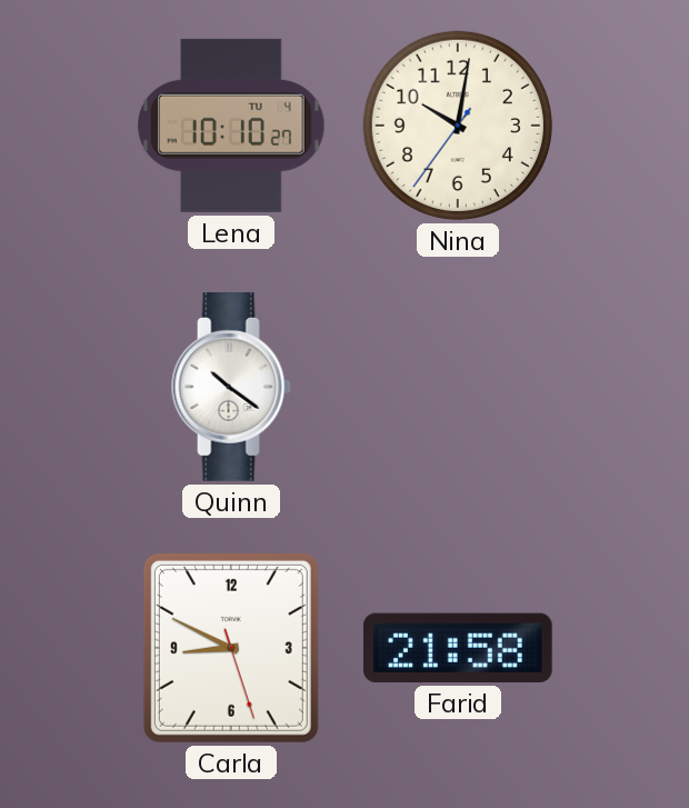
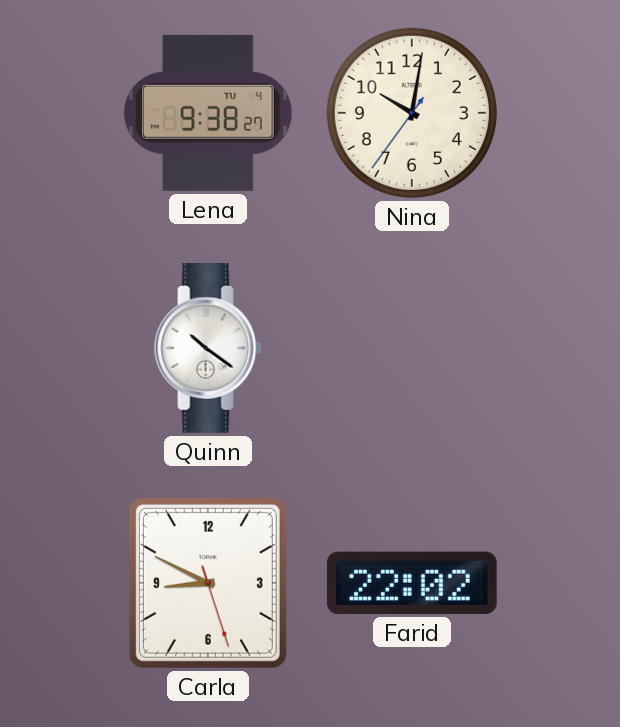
Lena: 10:10 -> 9:38 (208, 113)
Farid: 21:58 -> 22:02 (412, 583)
